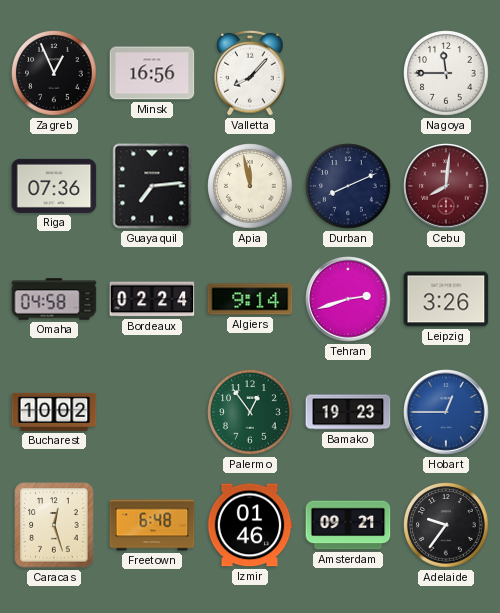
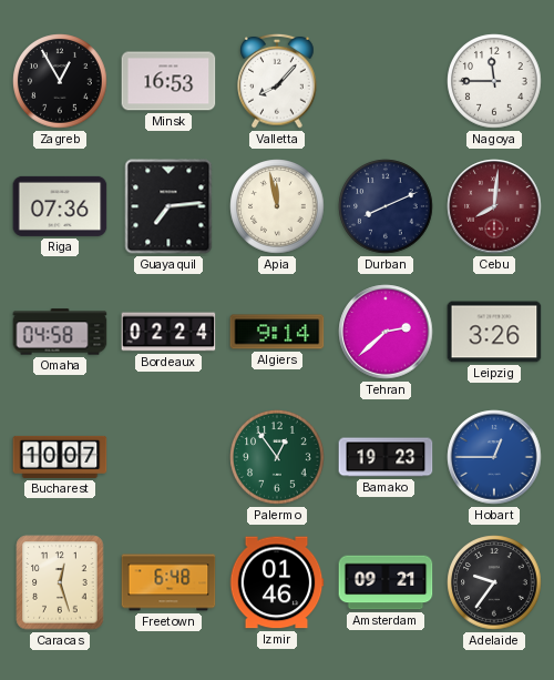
Zagreb: 12:56 -> 12:55 (60, 81)
Minsk: 16:56 -> 16:53 (168, 81)
Tehran: 2:42 -> 2:38 (386, 332)
Bucharest: 10:02 -> 10:07 (60, 457)
